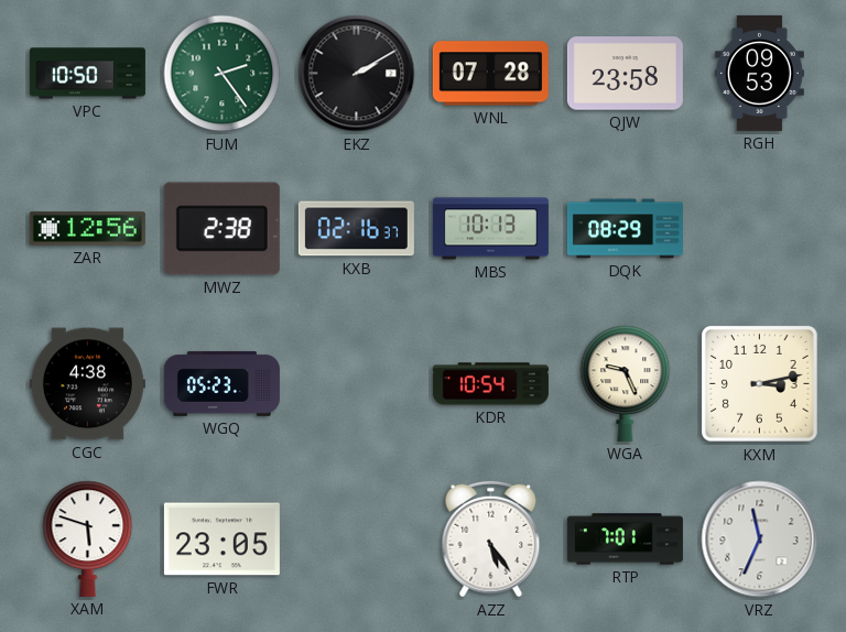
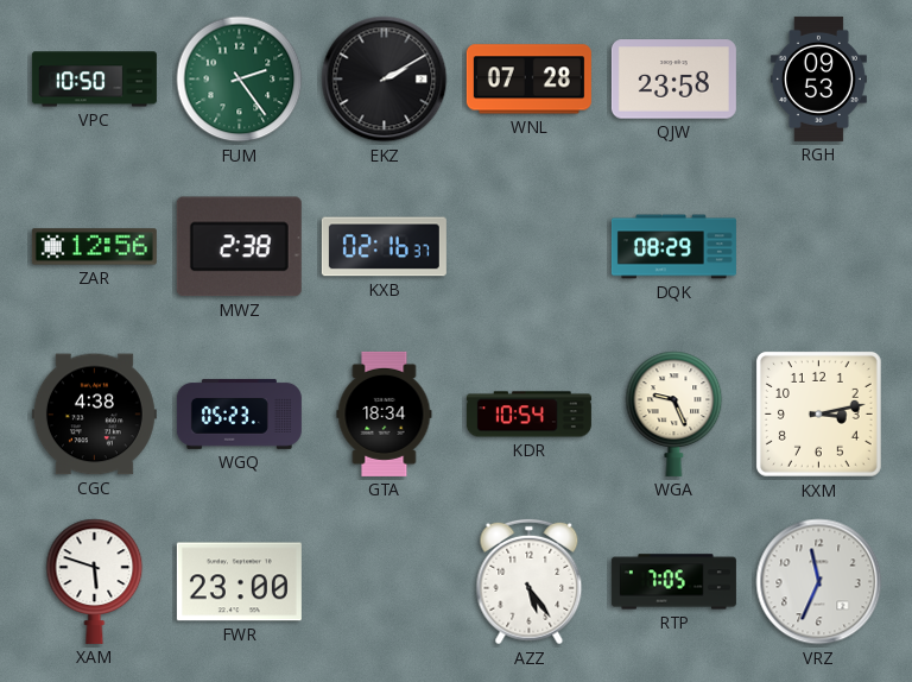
MBS: 10:13 -> none (490, 229)
GTA: none -> 18:34 (385, 413)
FWR: 23:05 -> 23:00 (239, 582)
RTP: 7:01 -> 7:05 (673, 582)
